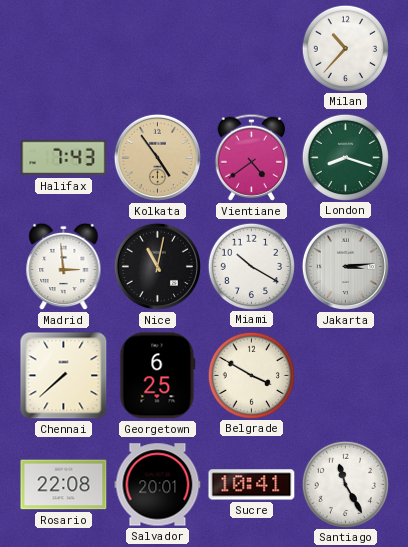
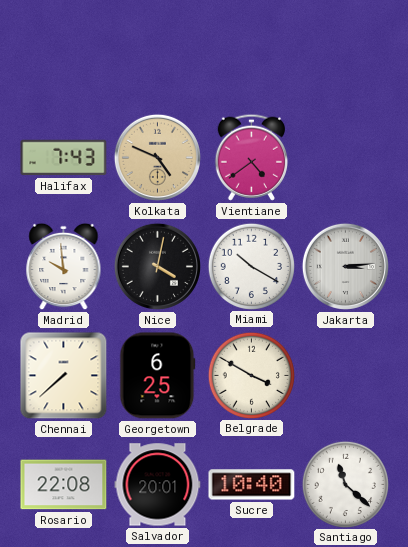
Milan: 10:37 -> none (345, 48)
Kolkata: 4:54 -> 4:49 (157, 157)
London: 8:18 -> none (345, 157)
Madrid: 2:59 -> 9:59 (64, 267)
Nice: 11:02 -> 4:02 (157, 266)
Sucre: 10:41 -> 10:40 (252, 485)
Santiago: 11:25 -> 11:22 (345, 484)
